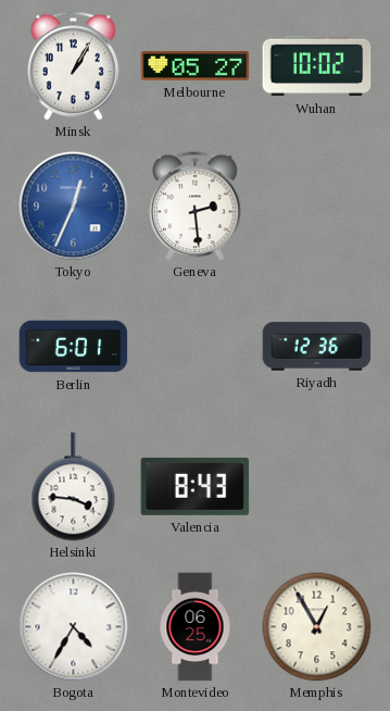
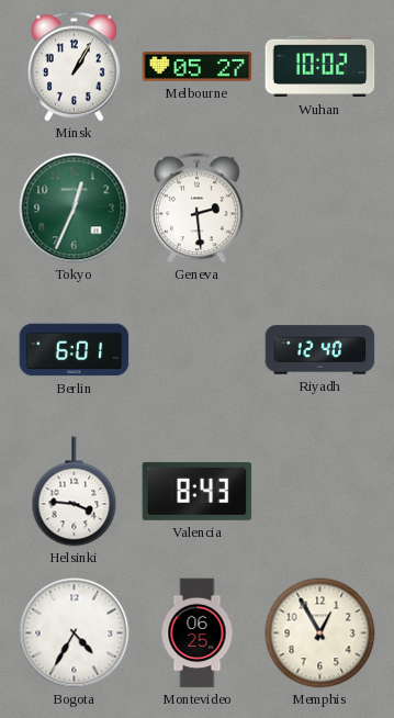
Tokyo dial: blue -> green (75, 209)
Riyadh: 12:36 -> 12:40 (320, 350)
